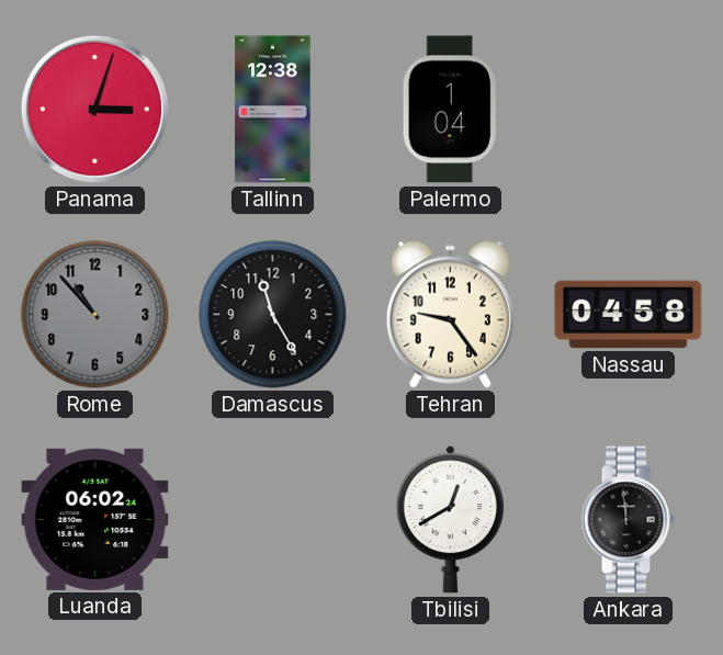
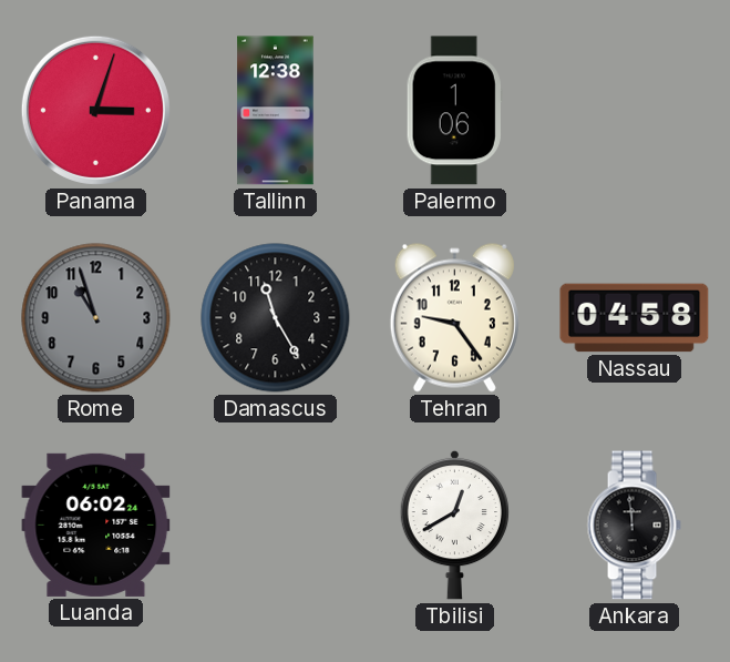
Palermo: 1:04 -> 1:06 (454, 111)
Rome: 10:53 -> 10:57 (96, 318)
